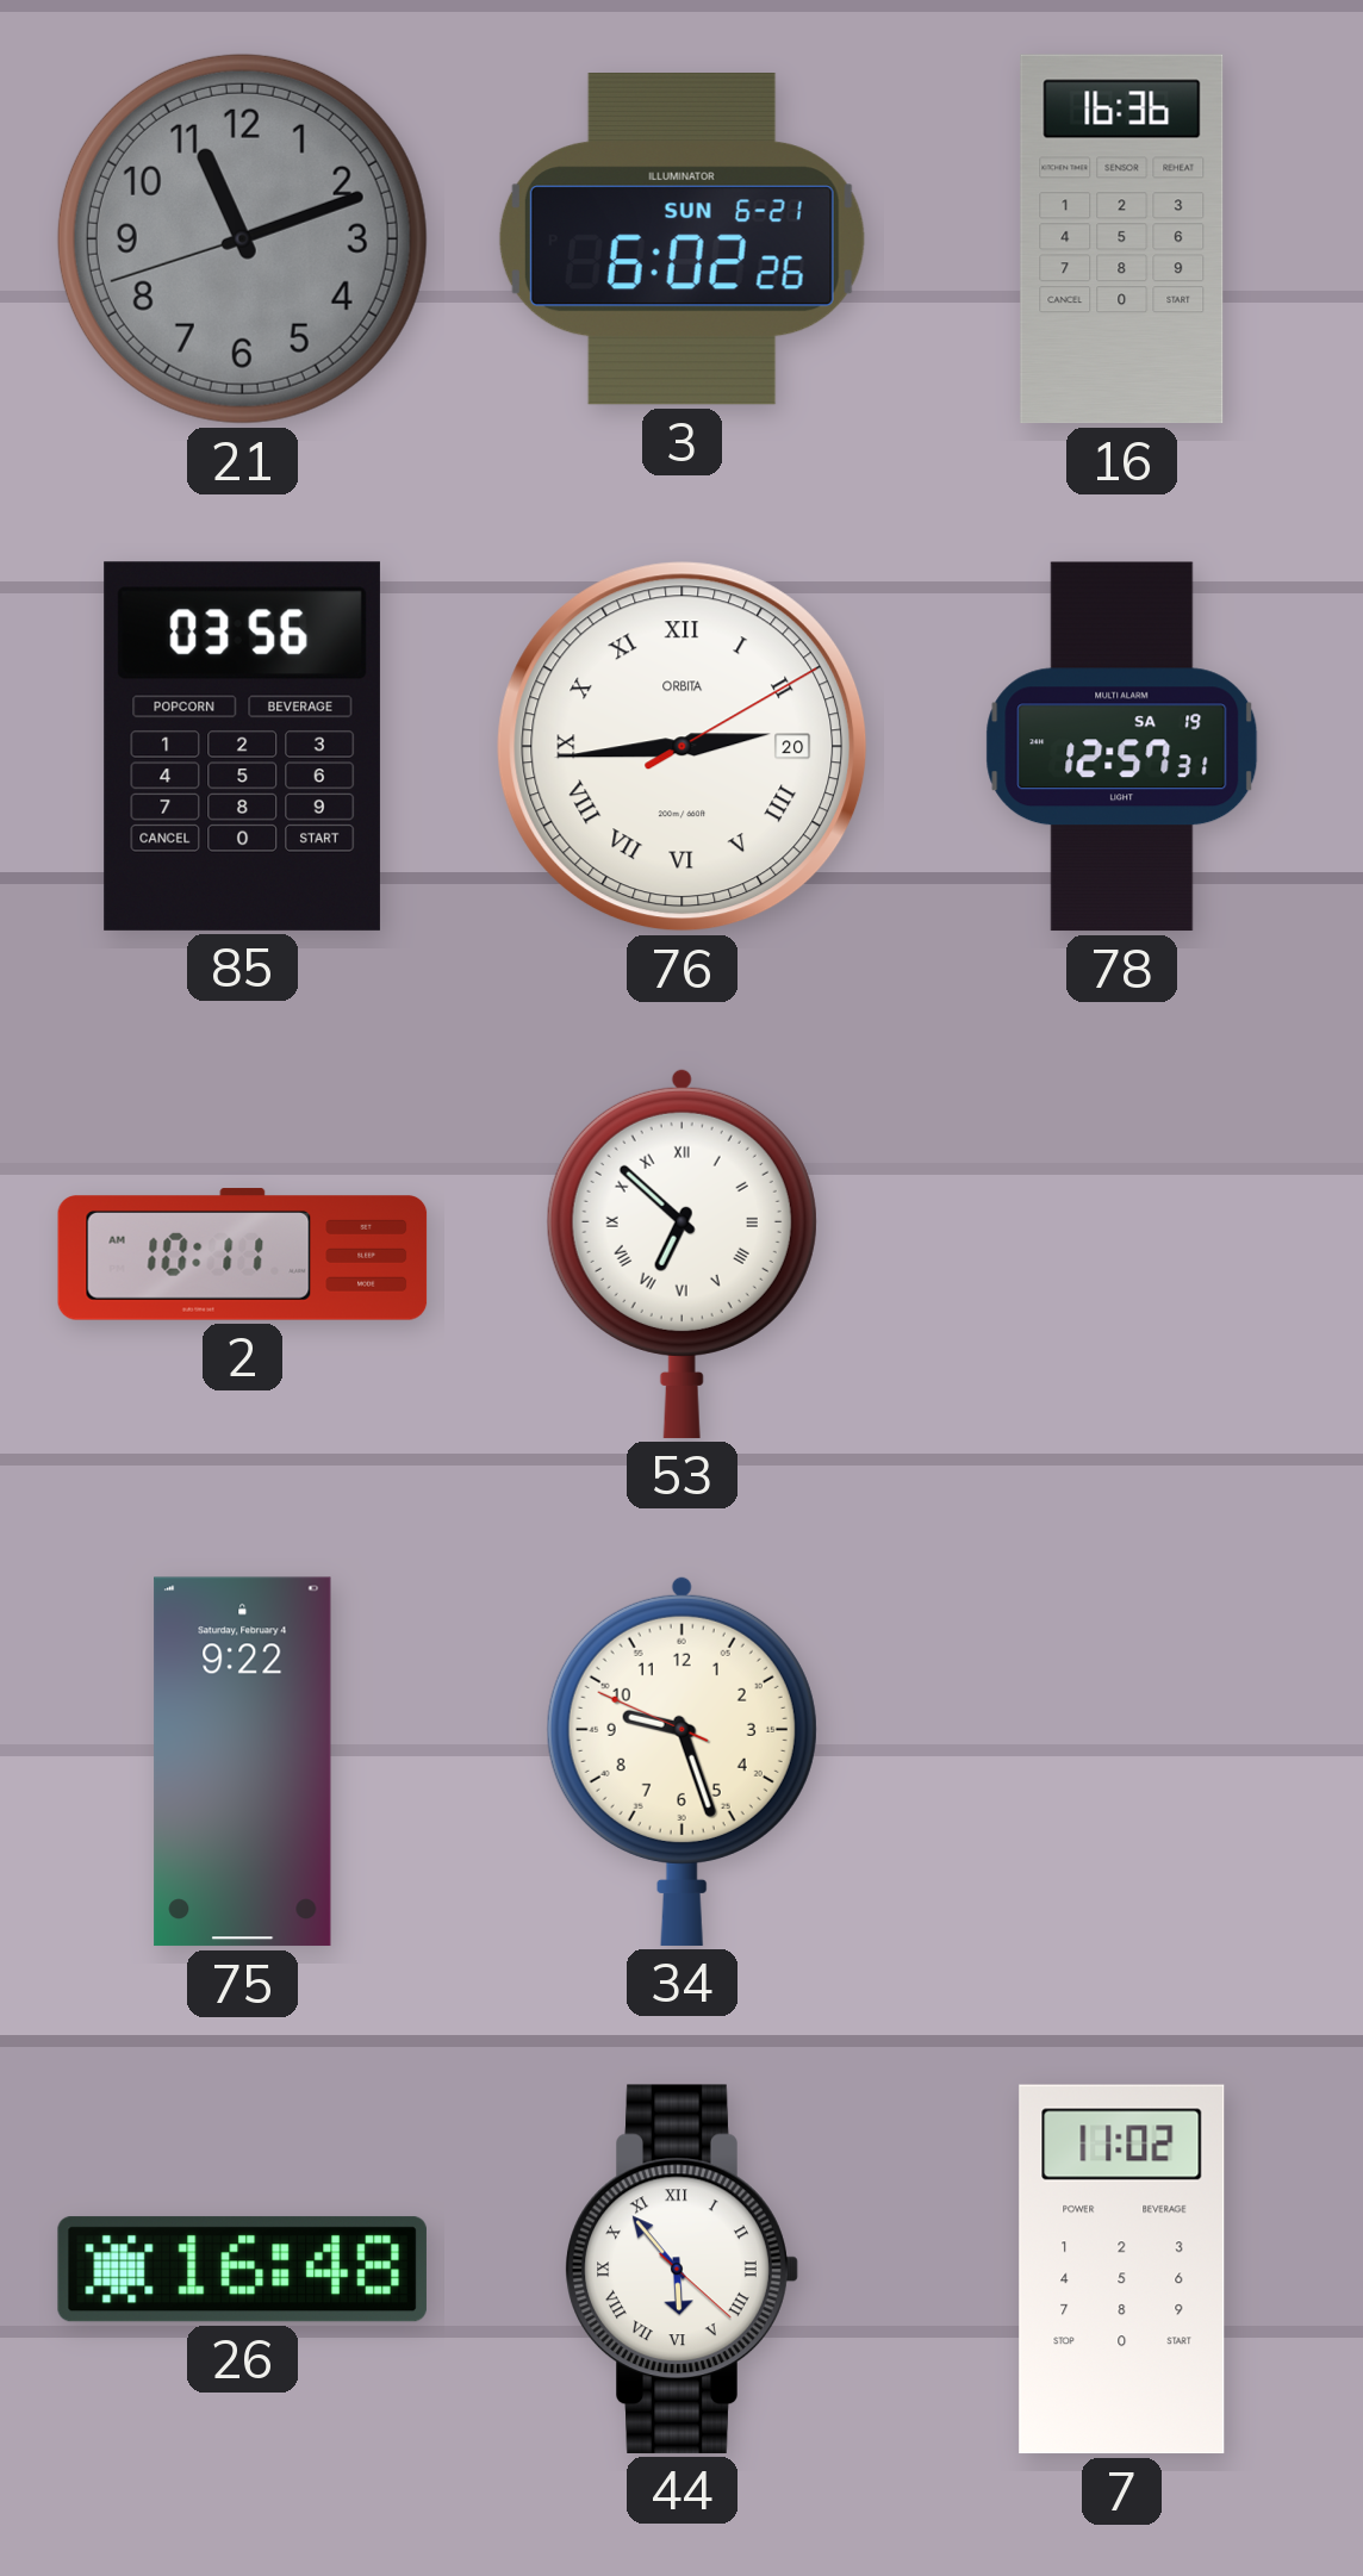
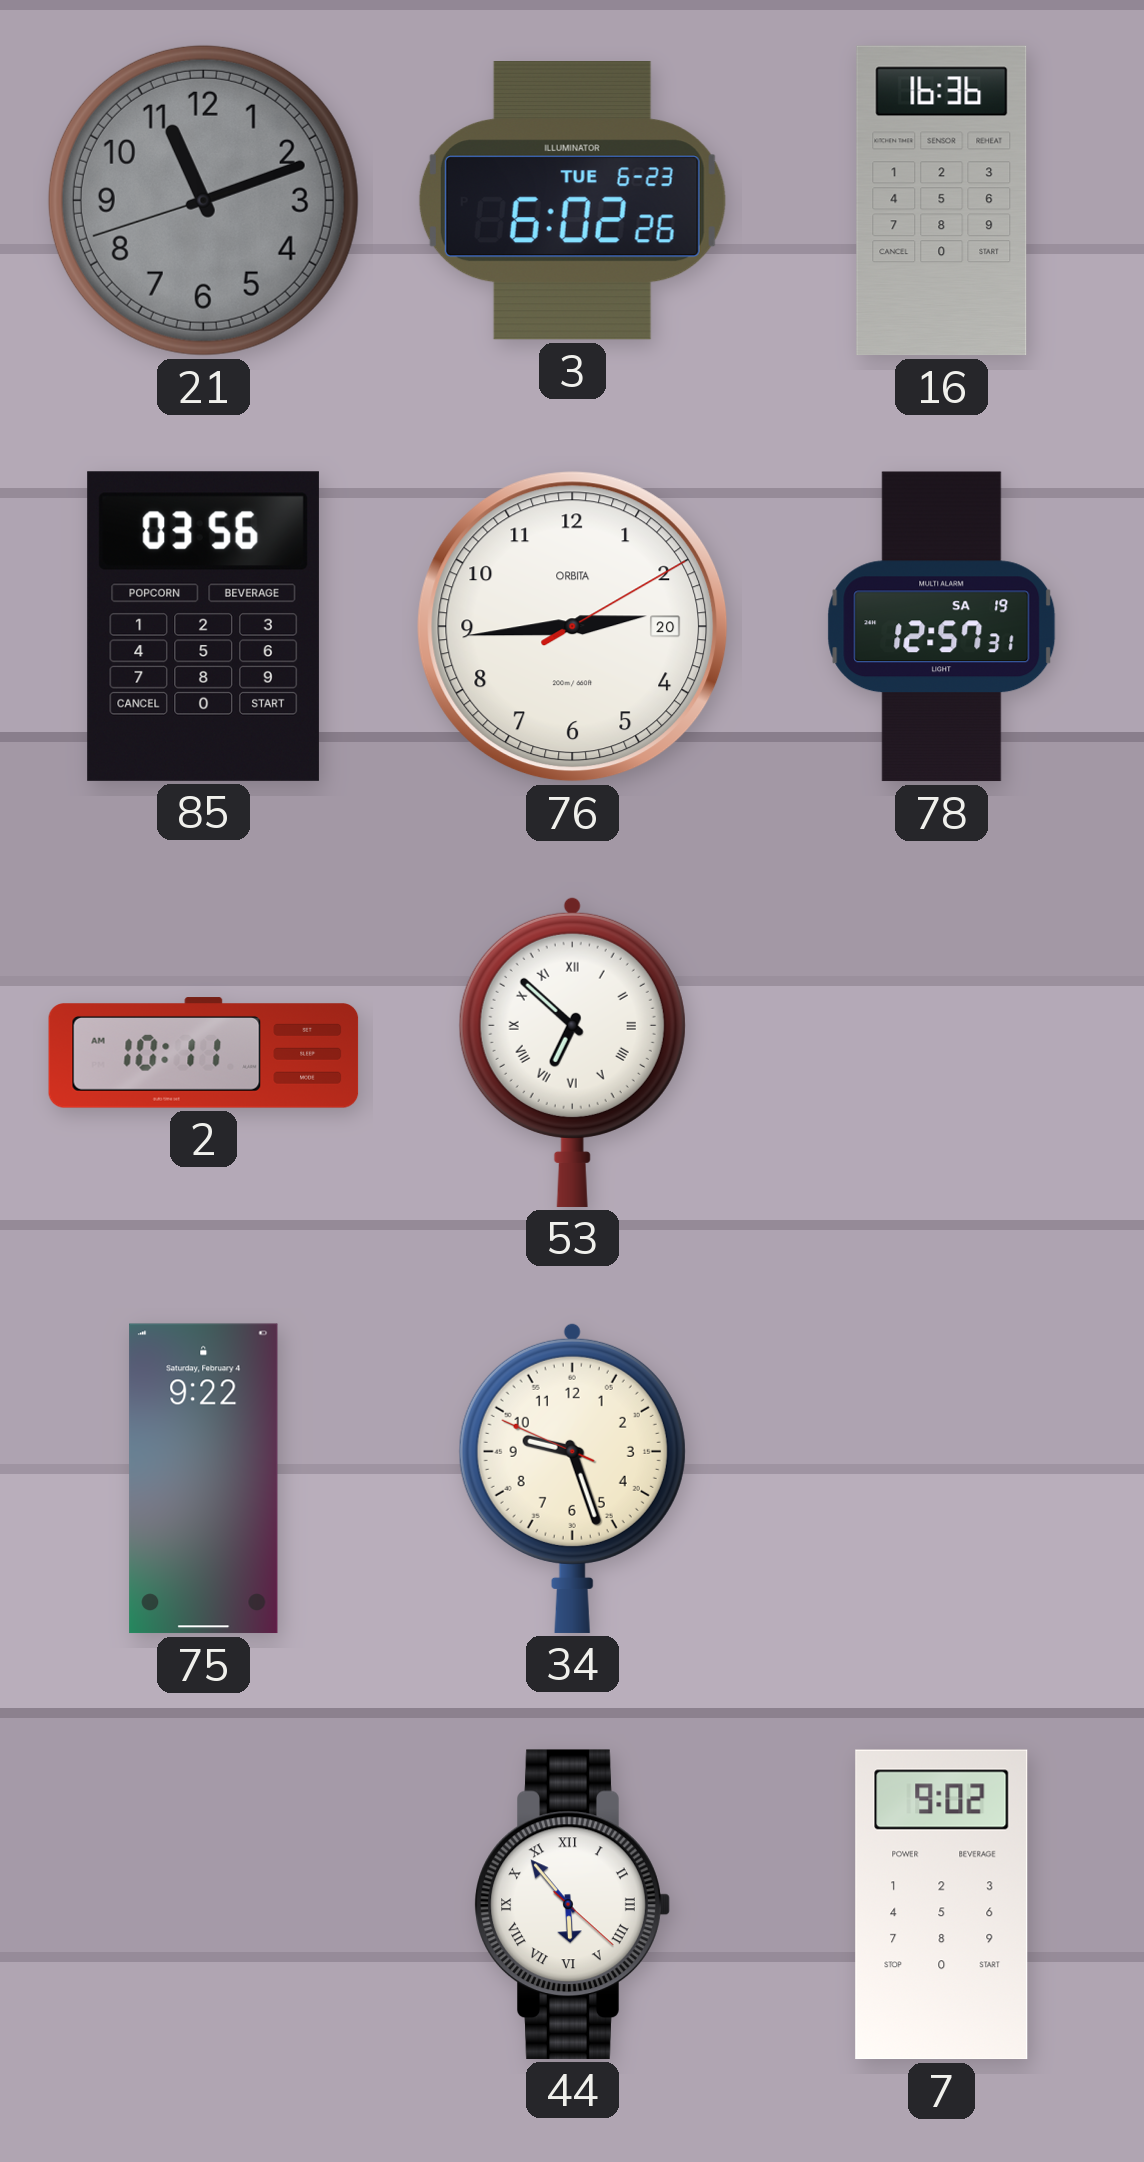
3 date: SUN 6-21 -> TUE 6-23 (572, 201)
76 numerals: Roman -> Arabic (573, 627)
26: 16:48 -> none (242, 2270)
7: 11:02 -> 9:02 (942, 1905)
